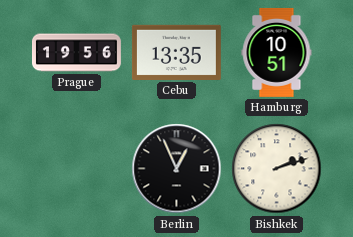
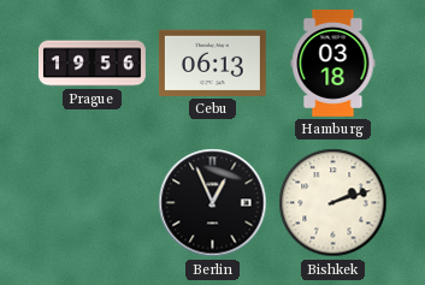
Cebu: 13:35 -> 06:13 (212, 63)
Hamburg: 10:51 -> 03:18 (333, 63)
